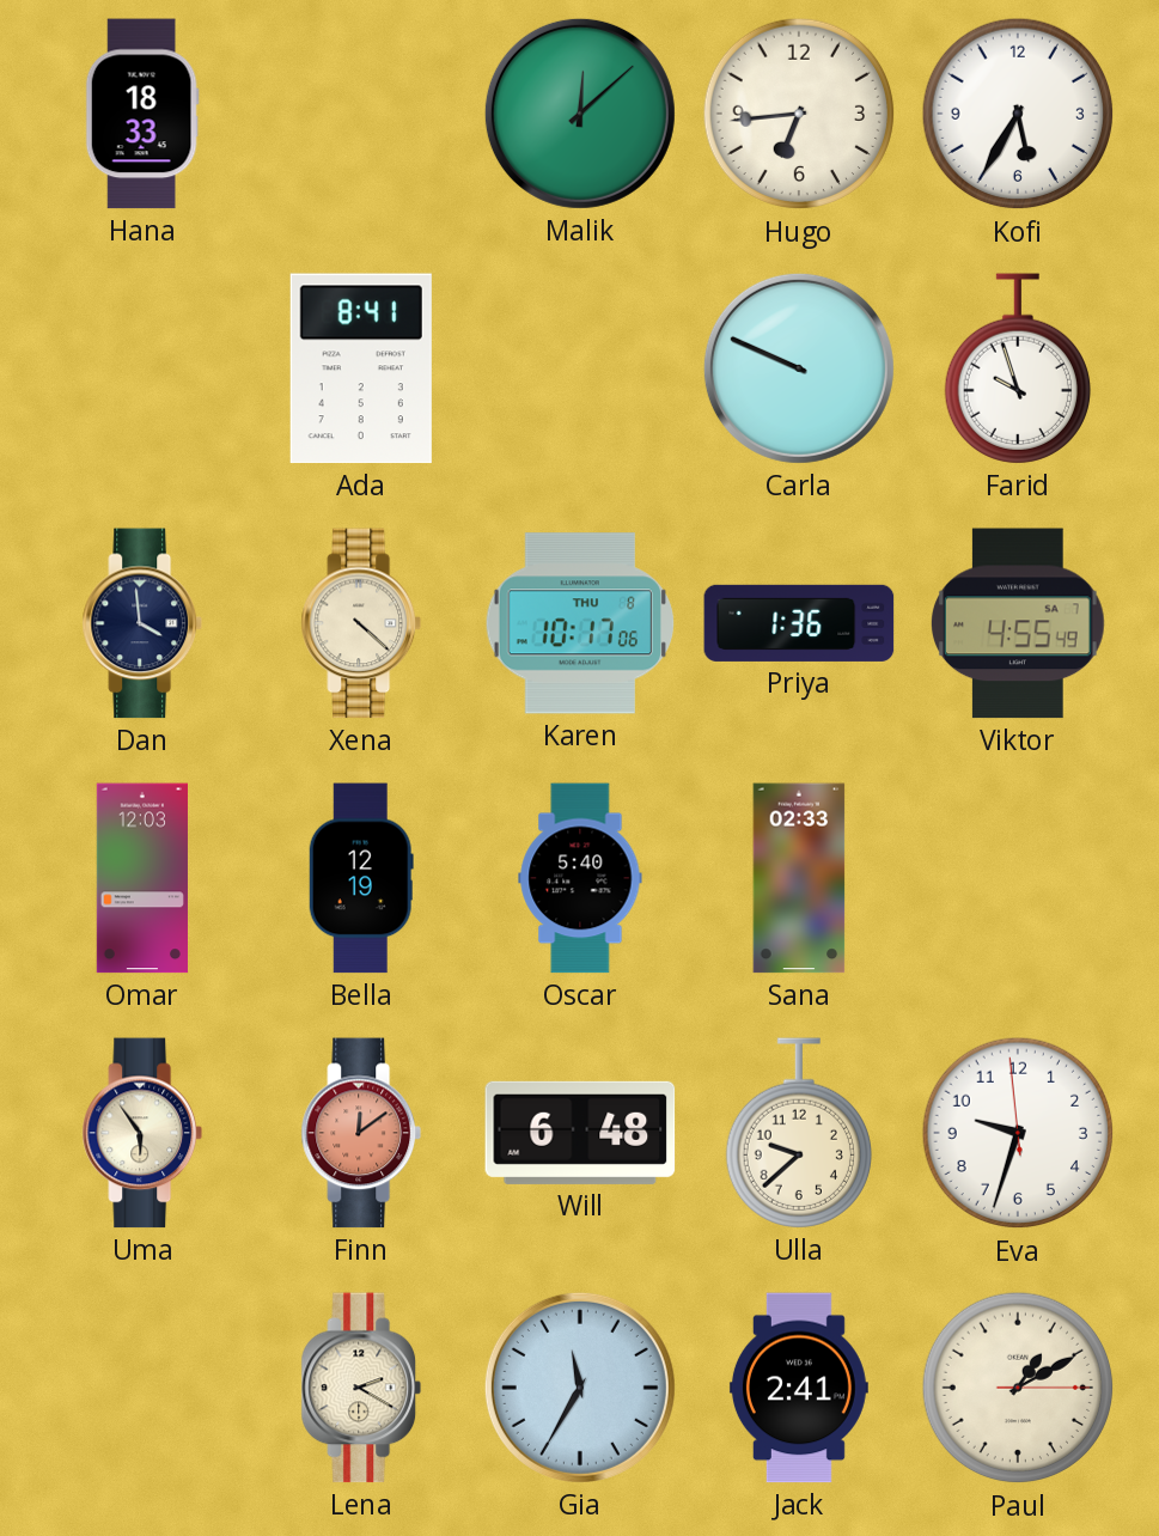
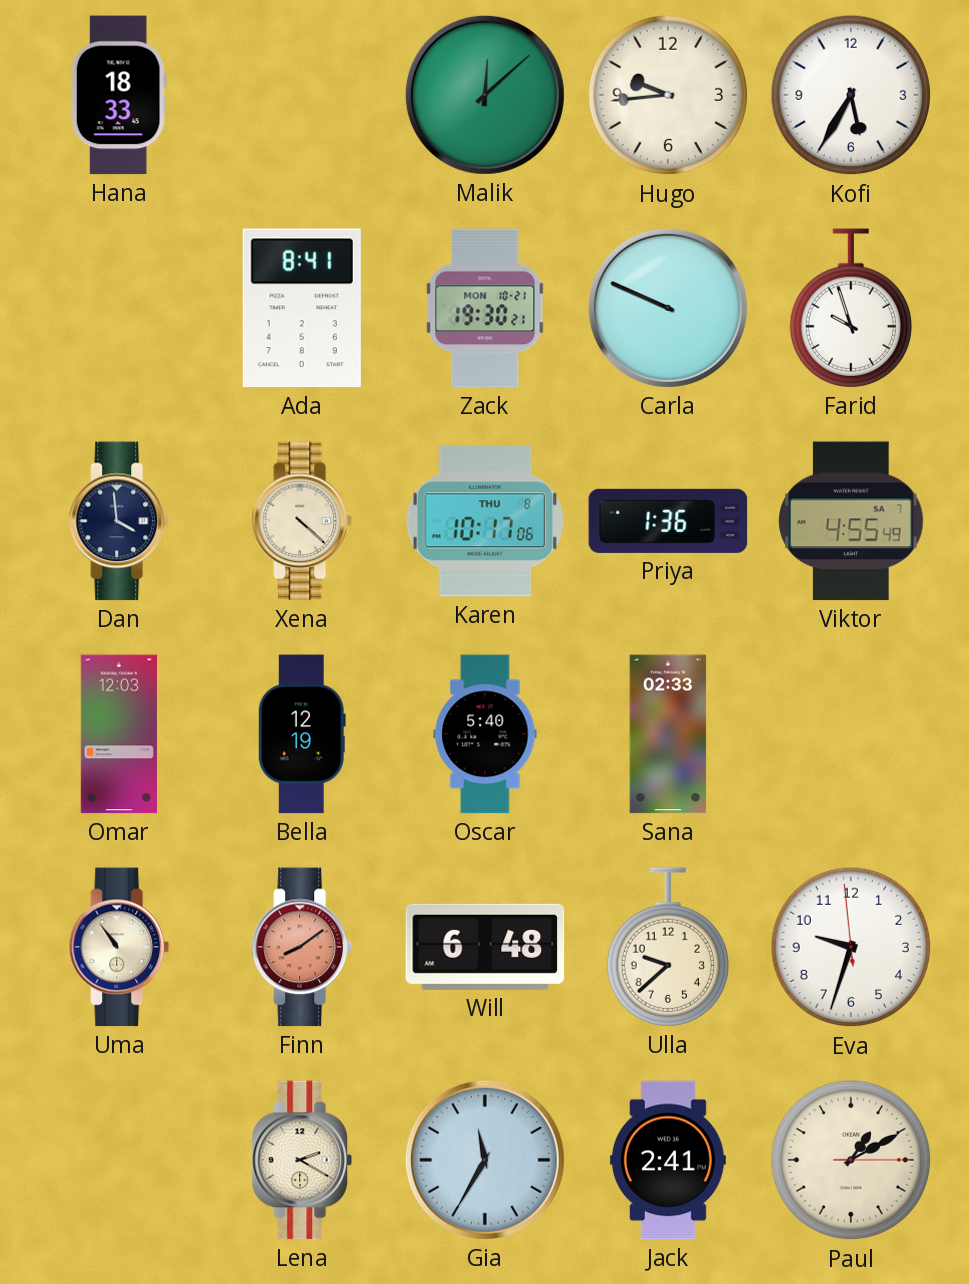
Hugo: 6:44 -> 9:44 (668, 95)
Zack: none -> 19:30 (485, 308)
Uma: 5:54 -> 10:54 (119, 947)
Finn: 12:09 -> 8:09 (302, 947)
